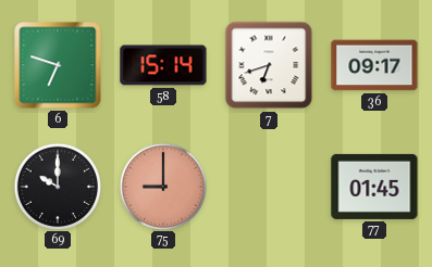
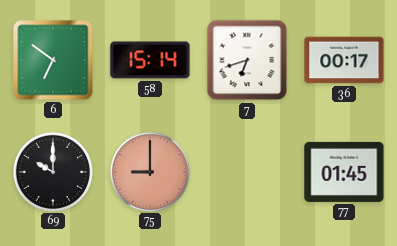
6: 6:48 -> 6:51 (53, 60)
36: 09:17 -> 00:17 (344, 60)
